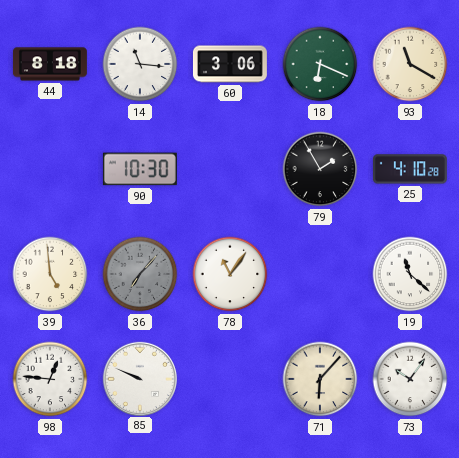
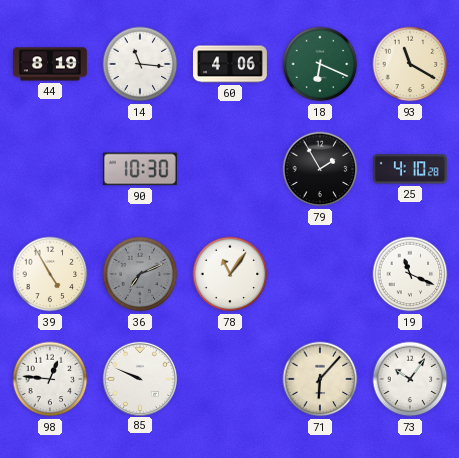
44: 8:18 -> 8:19 (50, 64)
60: 3:06 -> 4:06 (230, 64)
39: 4:59 -> 4:55 (50, 274)
36: 7:07 -> 7:11 (140, 274)
19: 11:22 -> 11:19 (410, 274)
